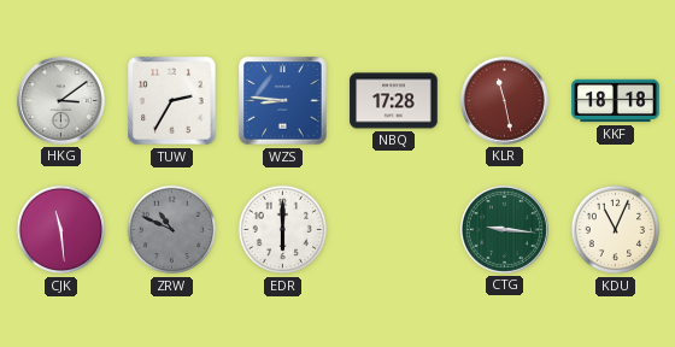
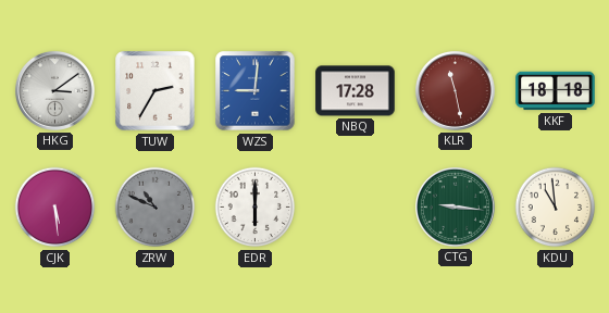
WZS: 8:46 -> 9:01 (256, 91)
CJK: 11:29 -> 5:29 (55, 208)
KDU: 11:04 -> 10:59 (556, 208)
